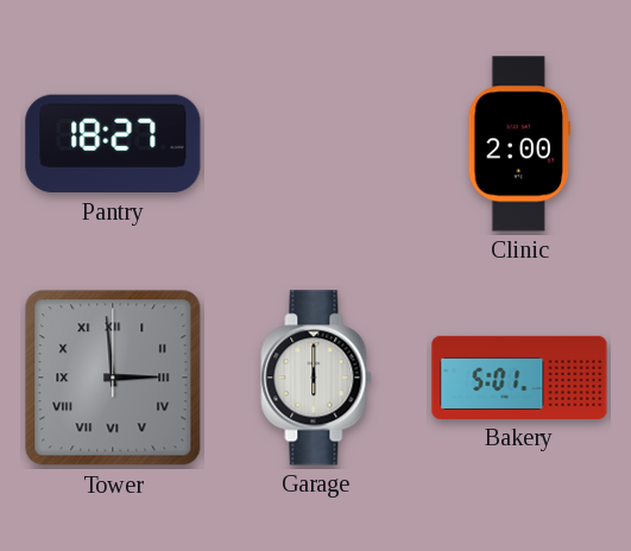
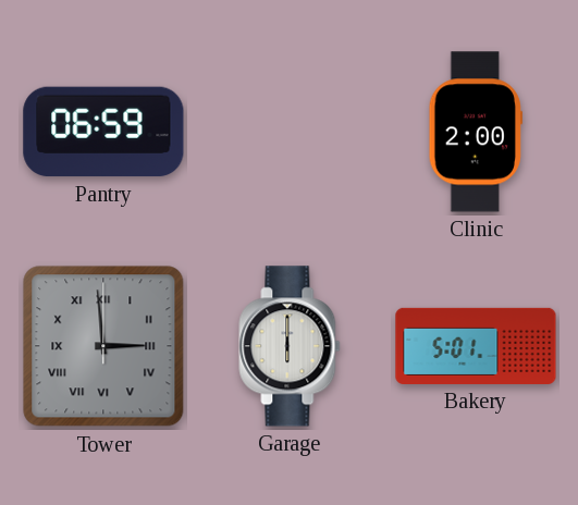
Pantry: 18:27 -> 06:59 (103, 132)
